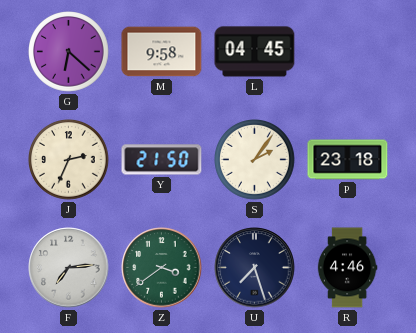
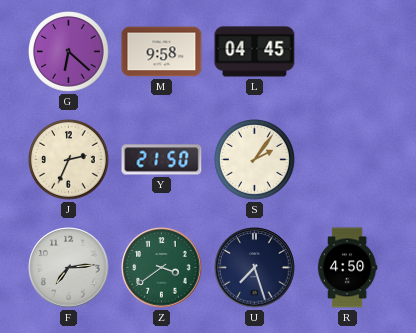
P: 23:18 -> none (348, 160)
R: 4:46 -> 4:50 (347, 268)
